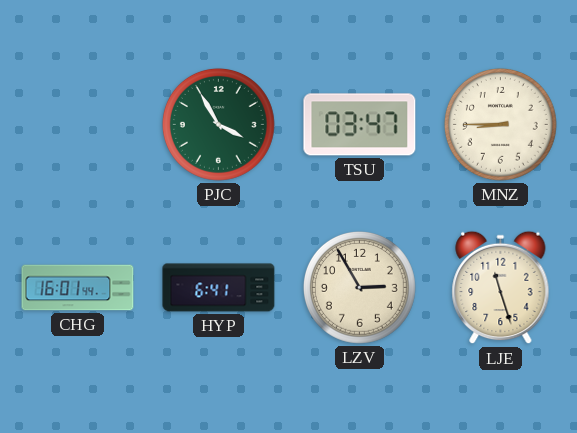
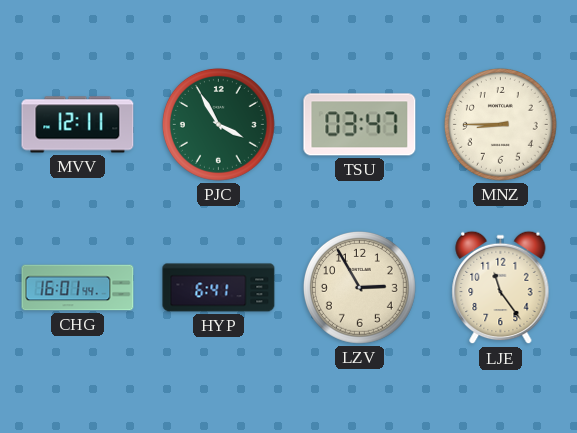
MVV: none -> 12:11 (78, 125)
LJE: 11:27 -> 11:24 (501, 288)
